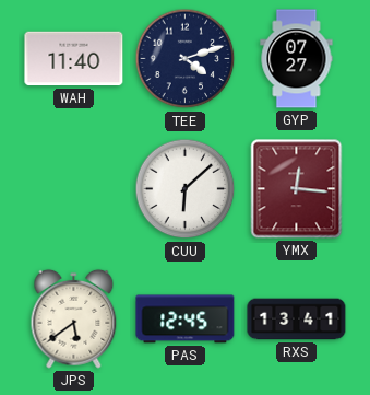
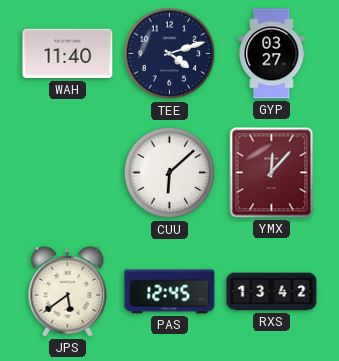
GYP: 07:27 -> 03:27 (272, 54)
YMX: 12:16 -> 12:07 (272, 173)
RXS: 13:41 -> 13:42 (272, 292)
